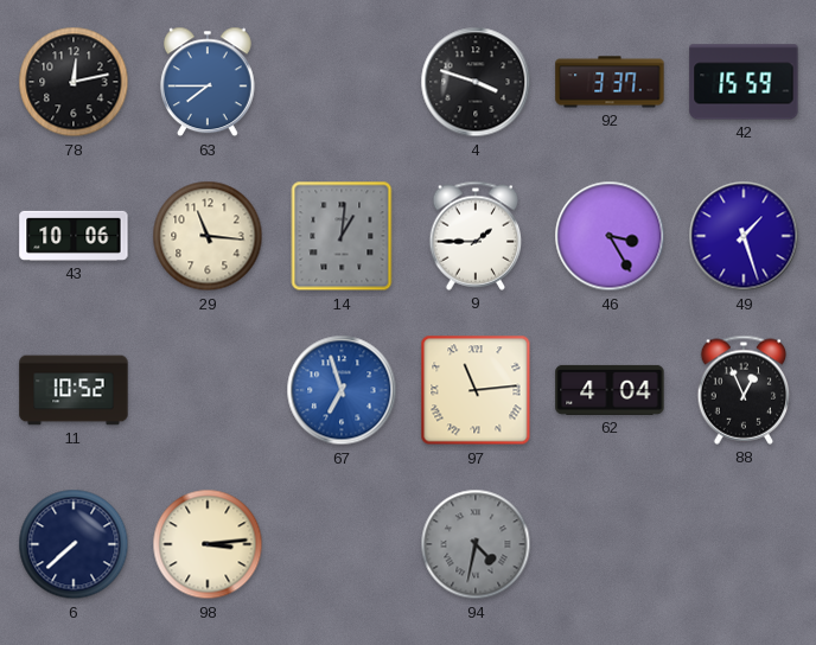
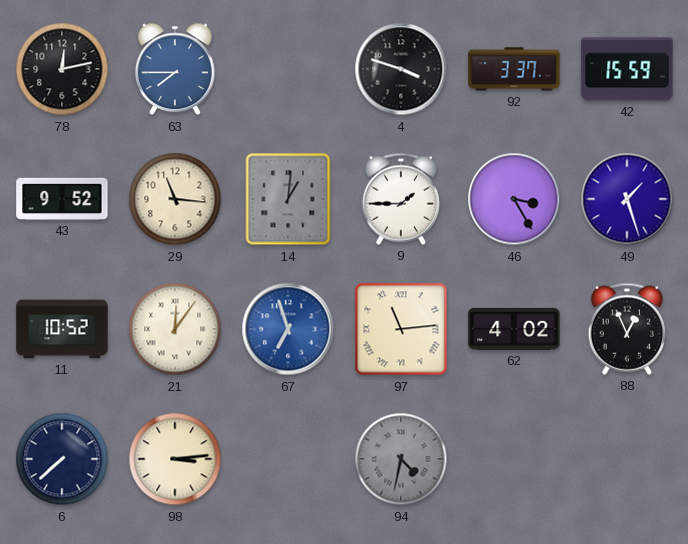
43: 10:06 -> 9:52 (62, 199)
21: none -> 12:06 (175, 329)
62: 4:04 -> 4:02 (514, 329)
